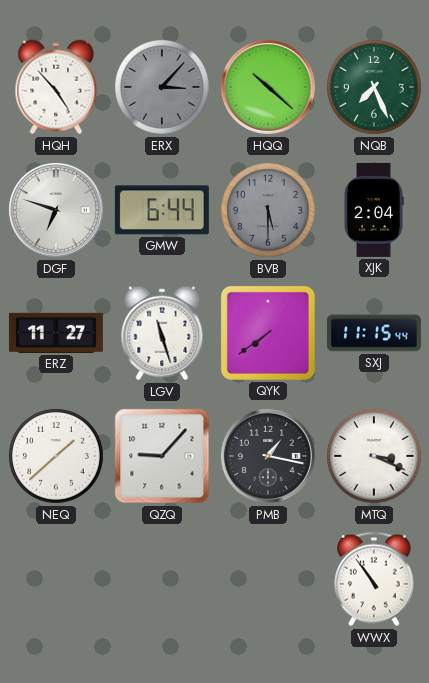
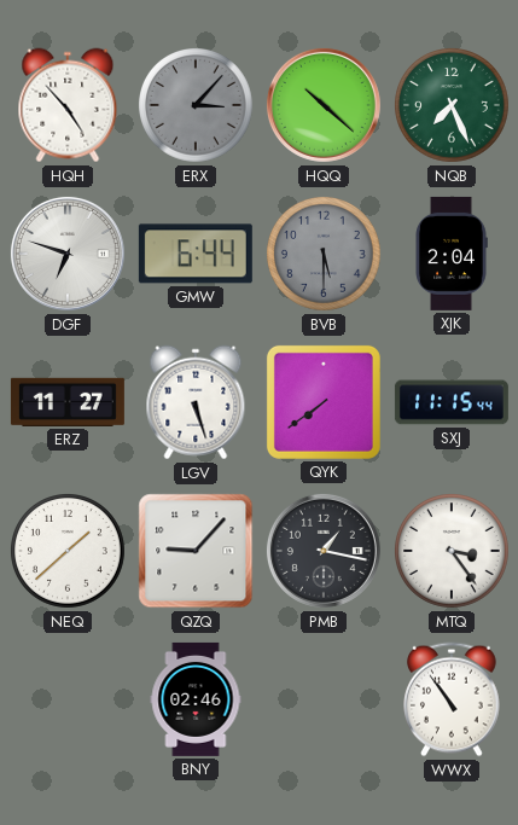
LGV: 11:27 -> 5:27 (196, 402)
MTQ: 3:19 -> 3:24 (453, 552)
BNY: none -> 02:46 (196, 699)
